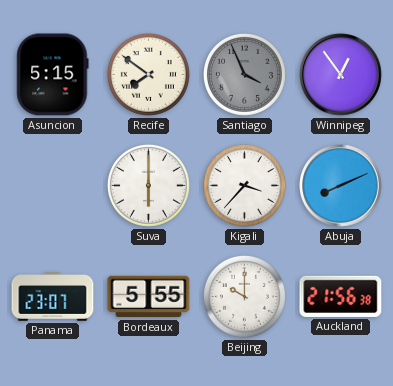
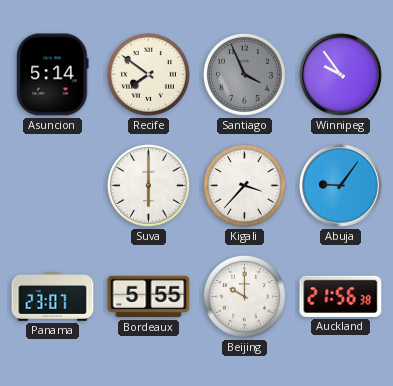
Asuncion: 5:15 -> 5:14 (53, 75)
Winnipeg: 12:54 -> 9:54 (341, 75)
Abuja: 8:11 -> 9:06 (341, 186)
